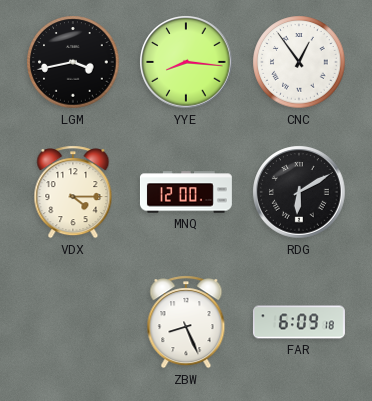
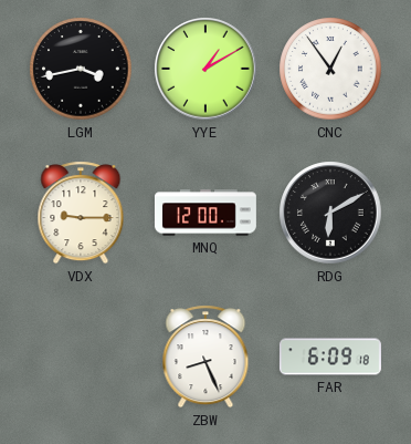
YYE: 8:16 -> 1:10 (205, 69)
VDX: 4:15 -> 9:15 (81, 213)
